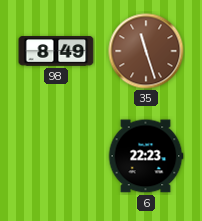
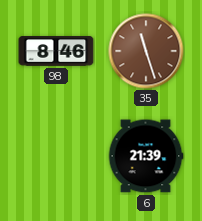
98: 8:49 -> 8:46 (56, 51)
6: 22:23 -> 21:39 (146, 156)
